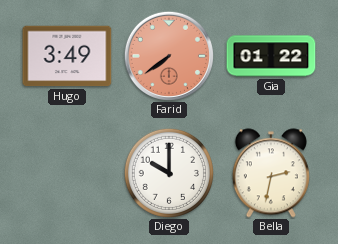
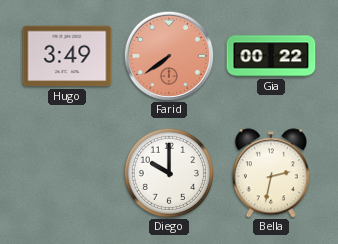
Gia: 01:22 -> 00:22 (271, 56)
